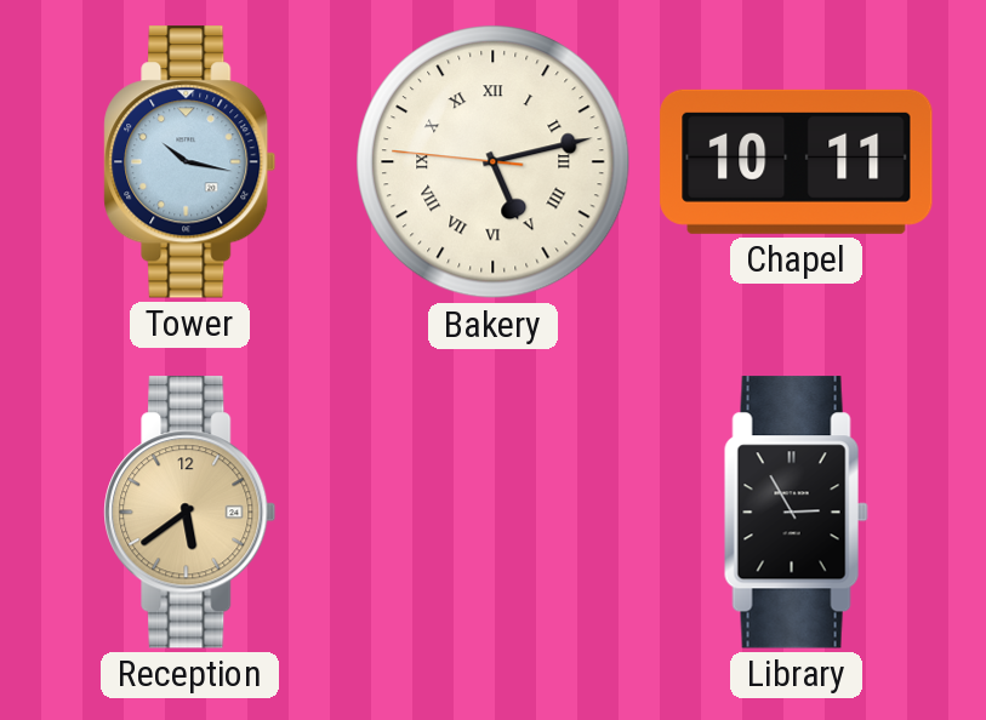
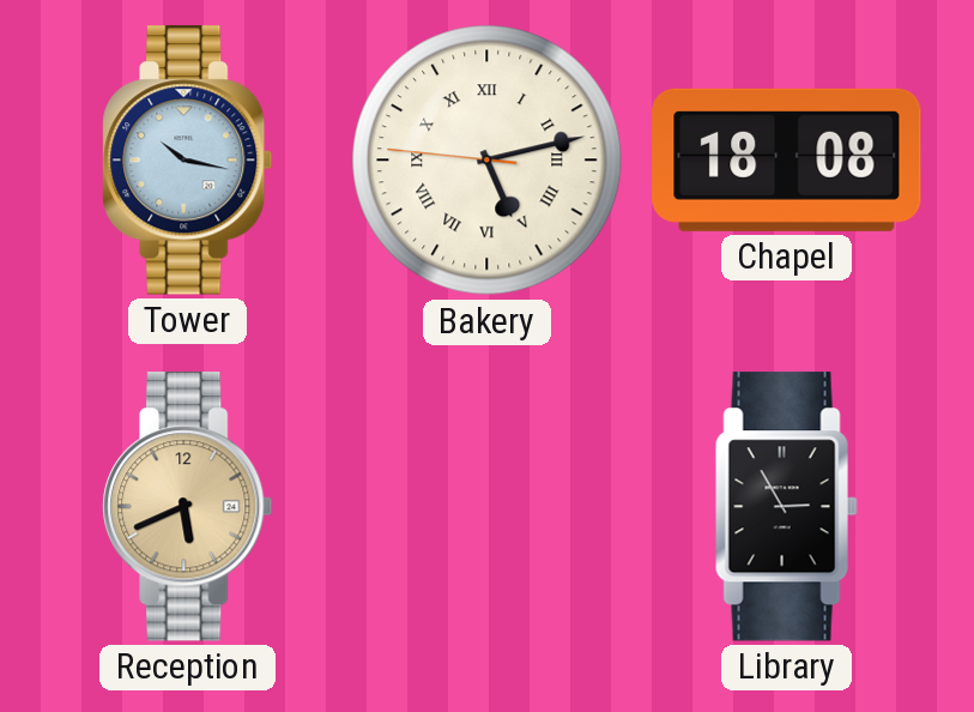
Chapel: 10:11 -> 18:08 (787, 159)
Reception: 5:39 -> 5:41 (188, 507)
